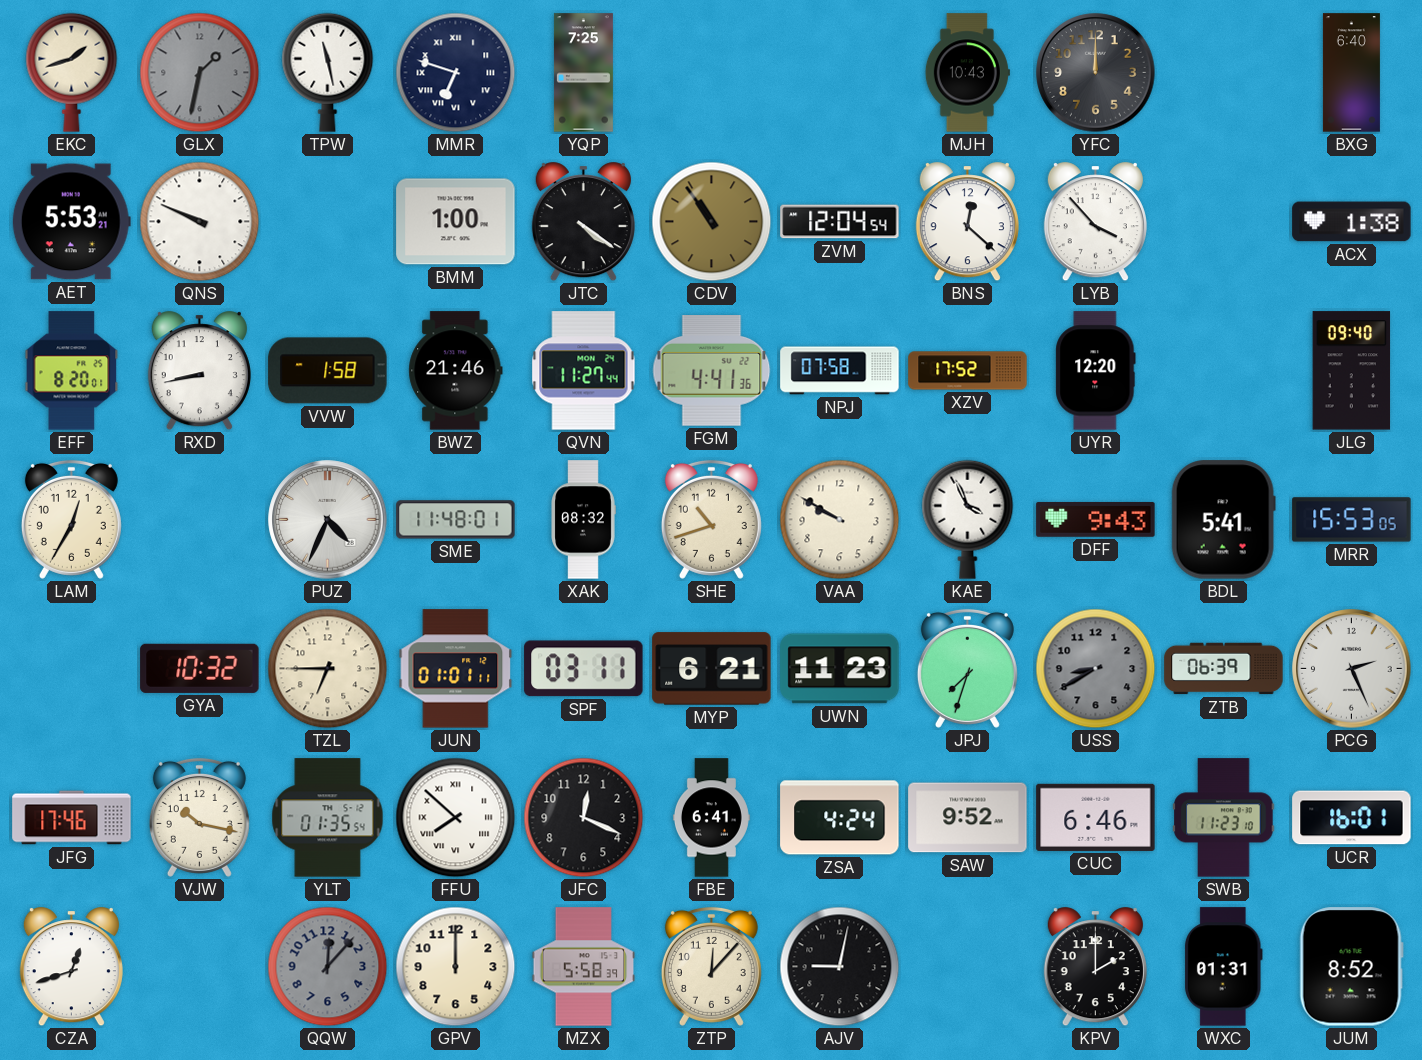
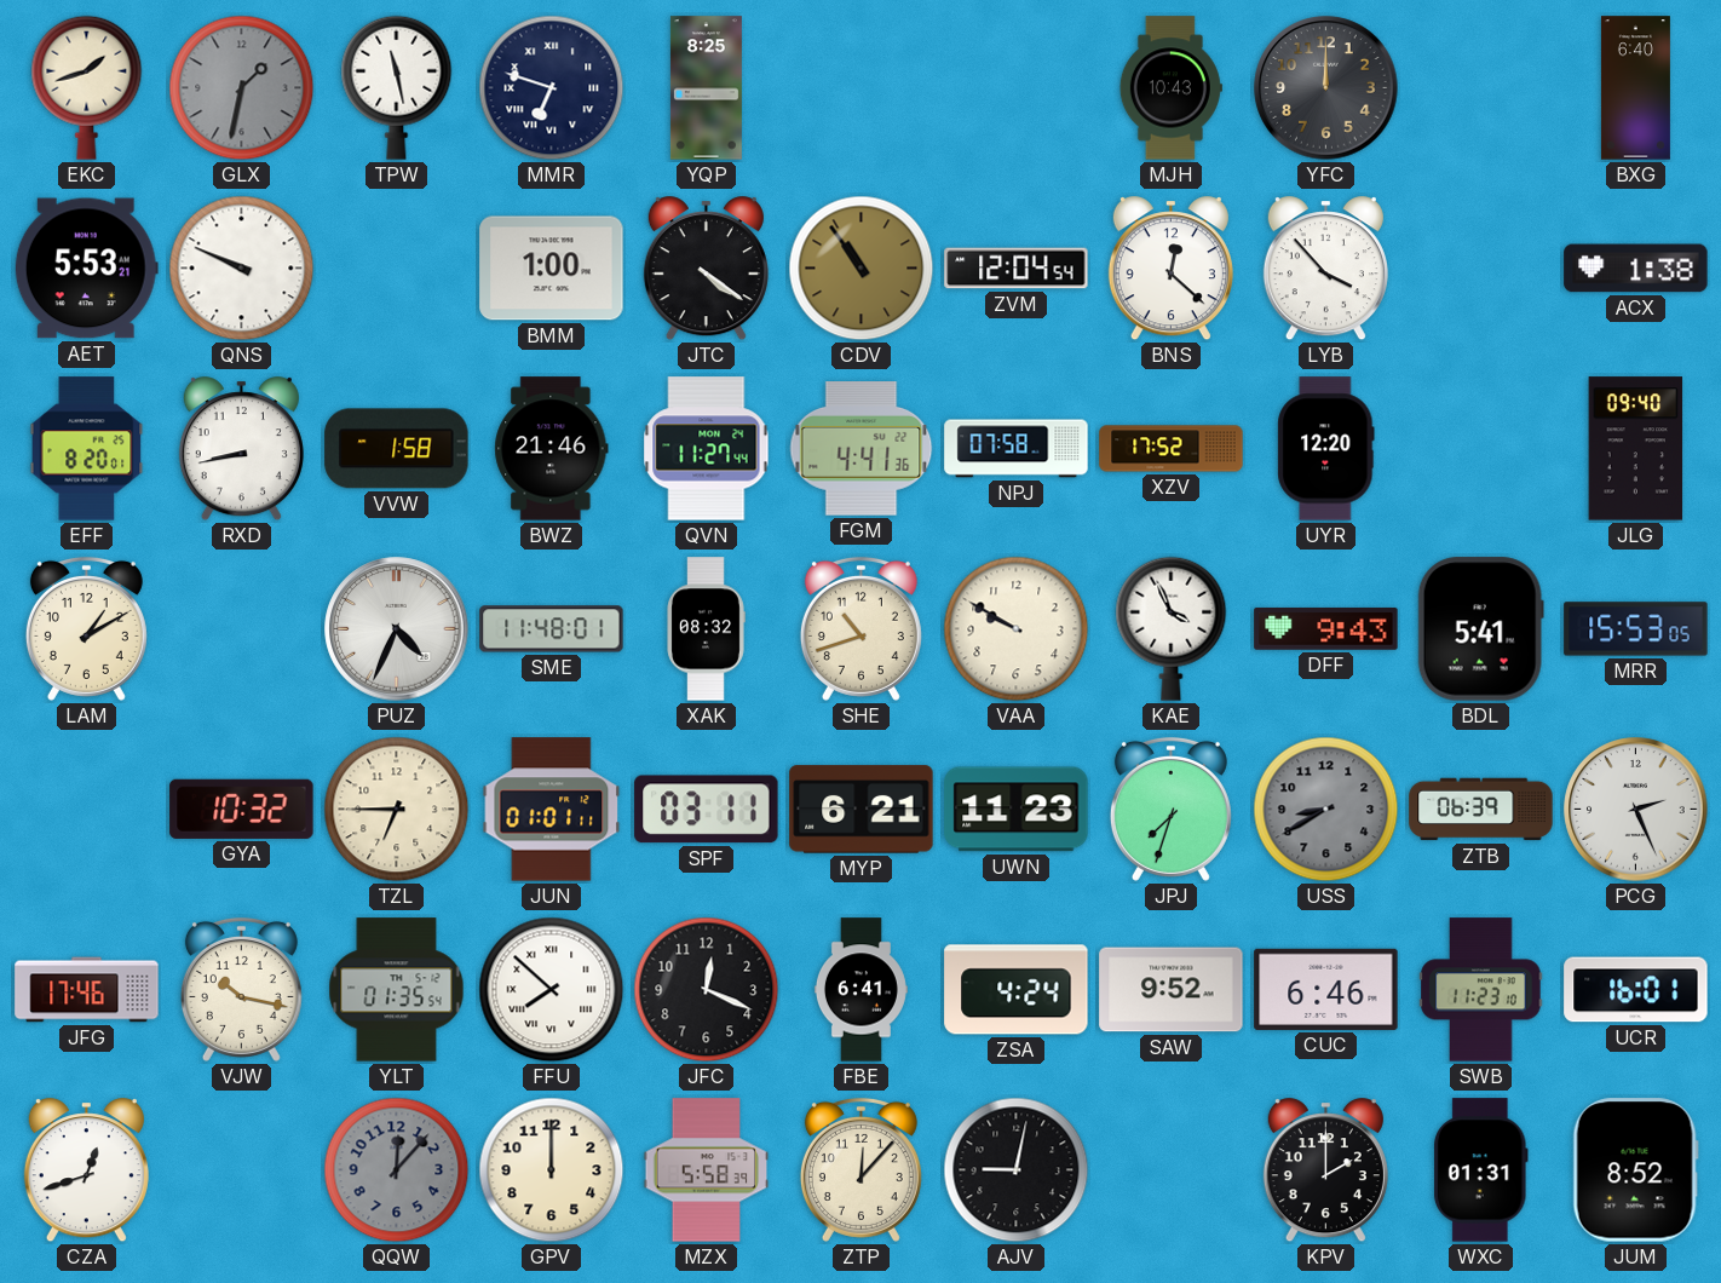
YQP: 7:25 -> 8:25 (706, 88)
LAM: 12:35 -> 1:10 (86, 628)
